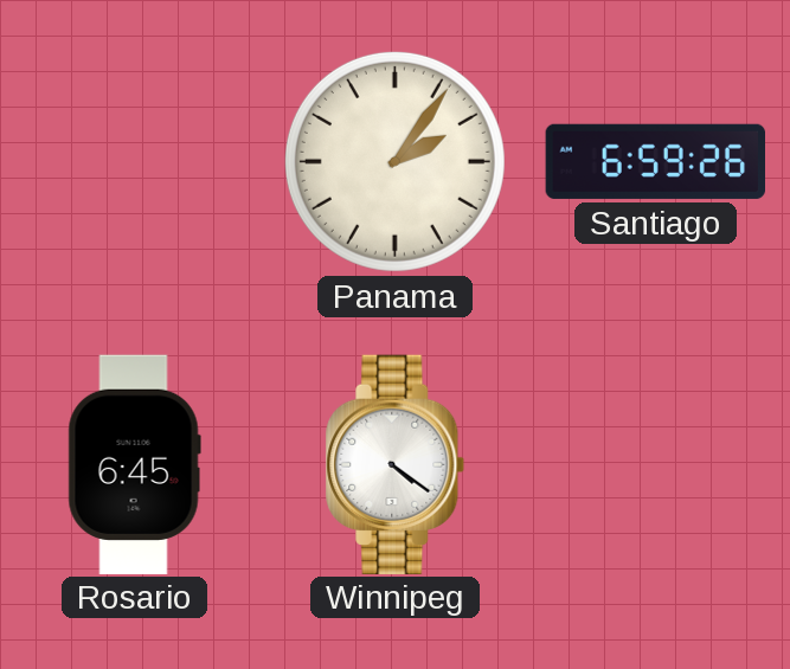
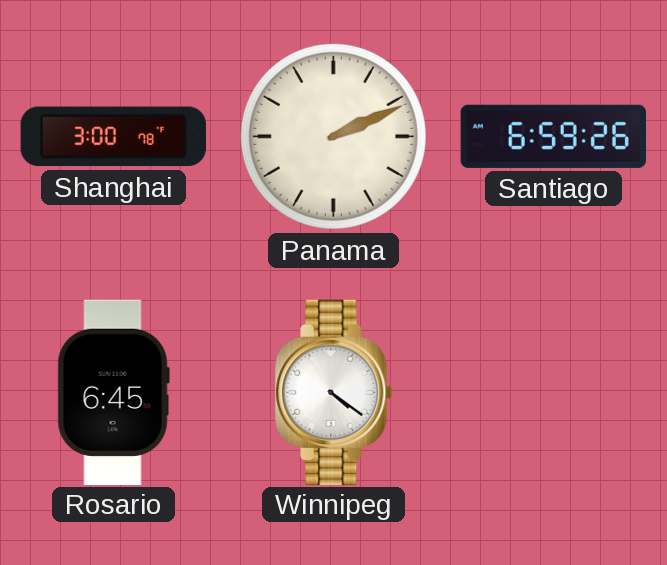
Shanghai: none -> 3:00 (113, 137)
Panama: 2:06 -> 2:11 (333, 136)
